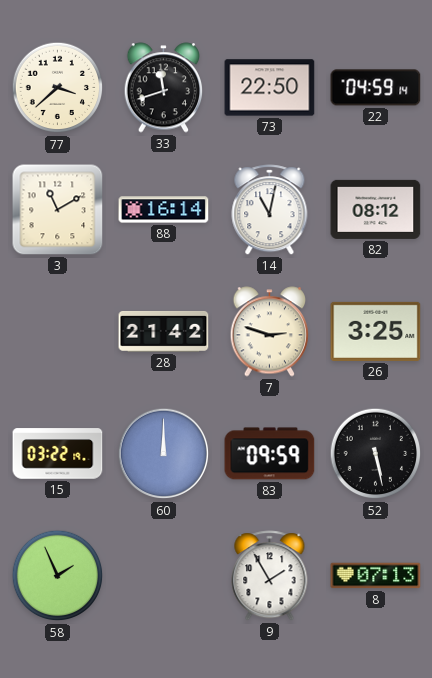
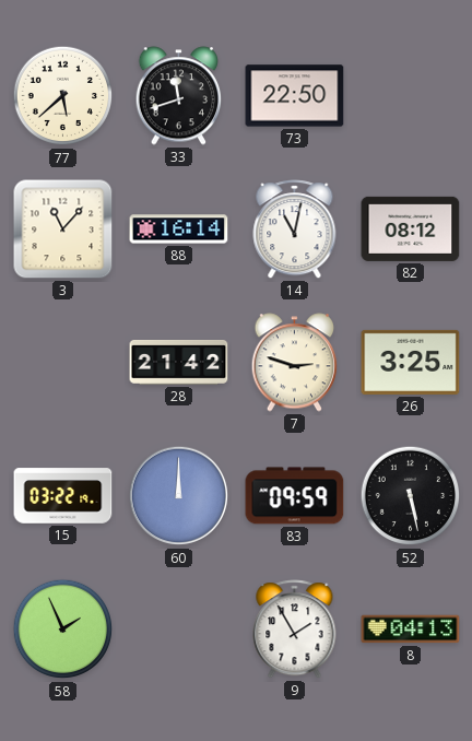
77: 3:38 -> 5:38 (63, 96)
22: 04:59 -> none (376, 88)
3: 11:10 -> 11:07 (63, 230)
8: 07:13 -> 04:13 (411, 630)
